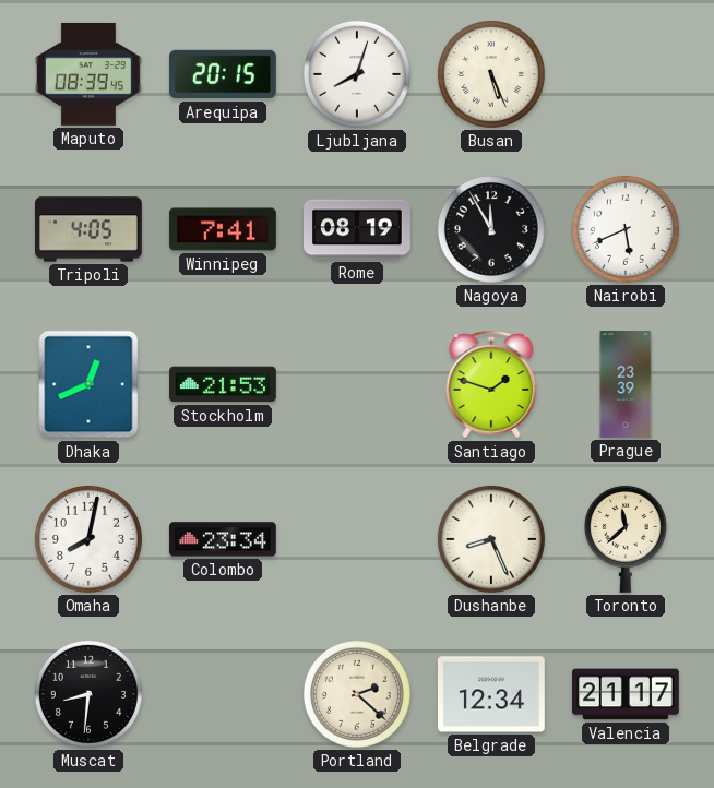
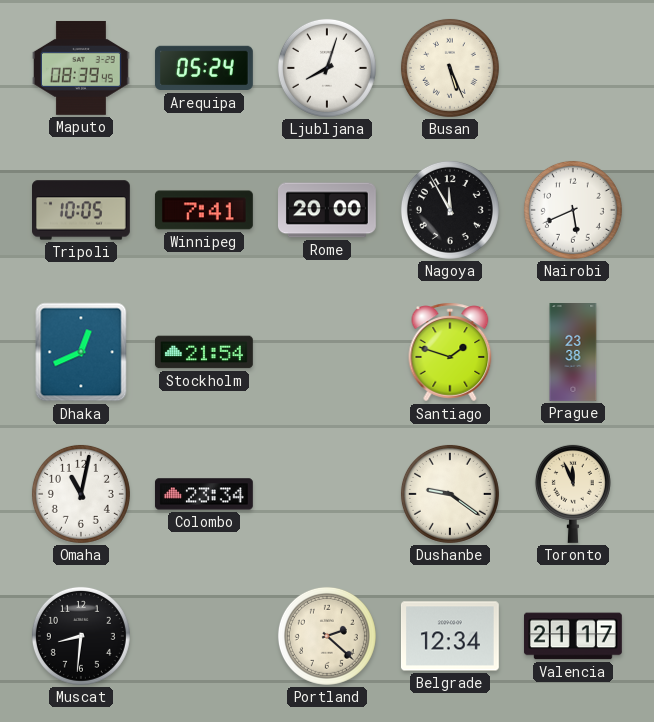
Arequipa: 20:15 -> 05:24 (204, 68)
Tripoli: 4:05 -> 10:05 (82, 210)
Rome: 08:19 -> 20:00 (328, 210)
Stockholm: 21:53 -> 21:54 (205, 352)
Prague: 23:39 -> 23:38 (573, 353)
Omaha: 8:02 -> 11:02 (81, 494)
Dushanbe: 8:26 -> 9:21 (450, 494)
Toronto: 11:38 -> 11:56 (573, 494)
